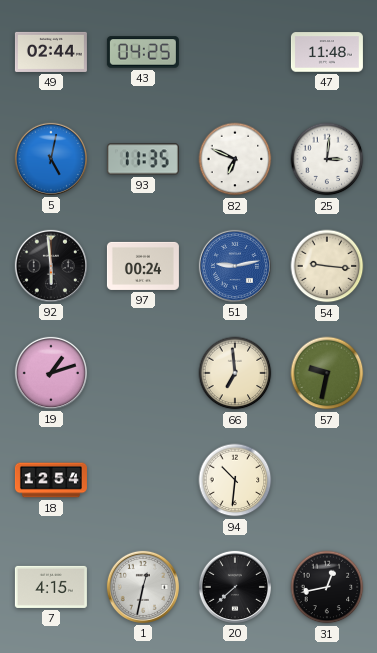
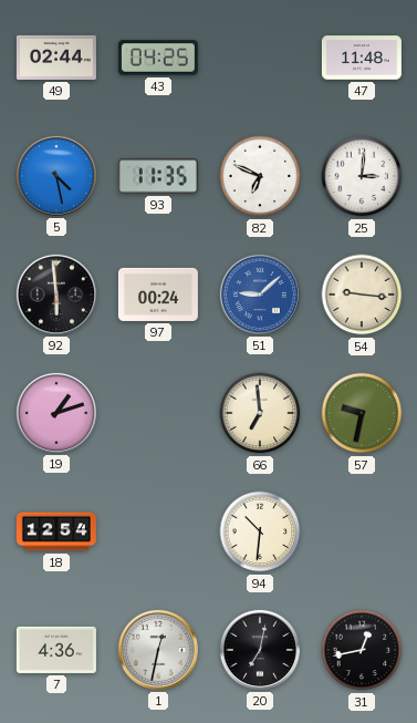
5: 5:02 -> 4:28 (56, 176)
51: 9:13 -> 9:08 (260, 295)
7: 4:15 -> 4:36 (56, 650)
20: 7:38 -> 7:02 (260, 650)
